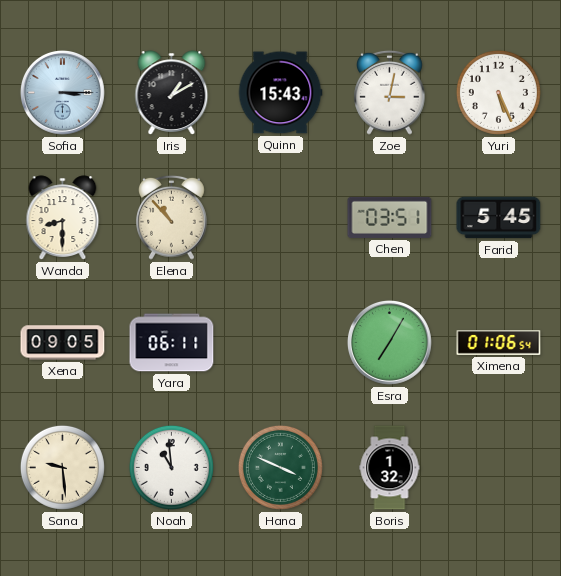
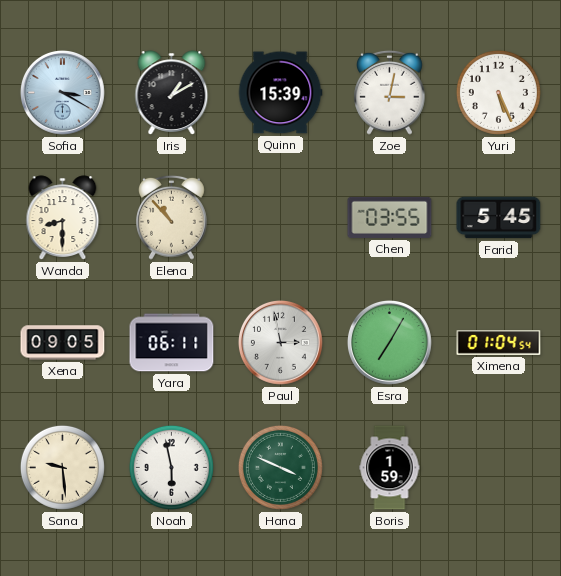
Sofia: 3:15 -> 3:20 (62, 92)
Quinn: 15:43 -> 15:39 (280, 93)
Chen: 03:51 -> 03:55 (390, 217)
Paul: none -> 2:58 (280, 342)
Ximena: 01:06 -> 01:04 (499, 343)
Noah: 10:59 -> 5:58 (171, 467)
Boris: 1:32 -> 1:59 (390, 468)
